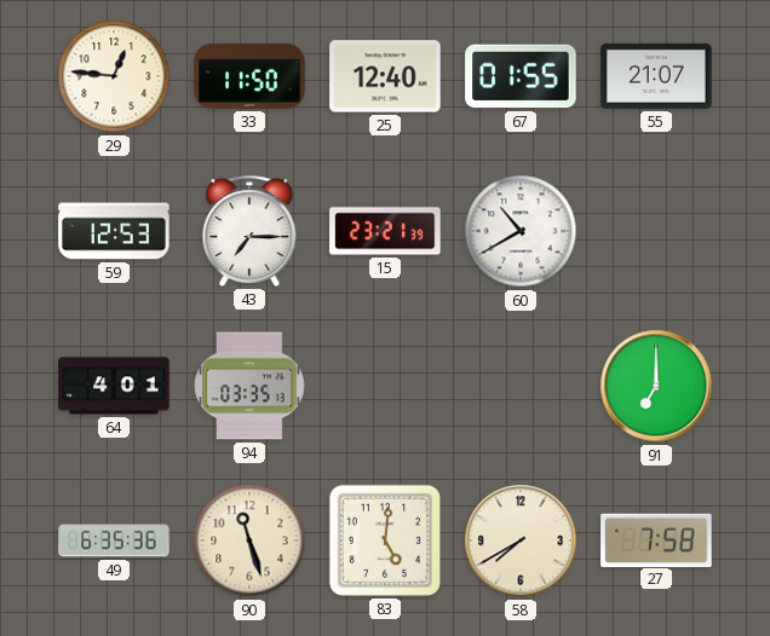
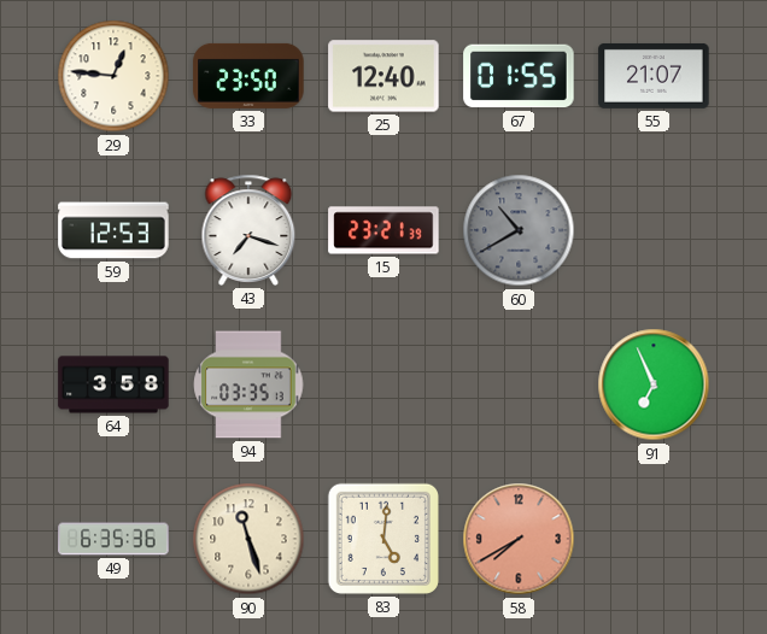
33: 11:50 -> 23:50 (248, 76)
43: 7:15 -> 7:18 (248, 230)
60 dial: white -> grey (519, 230)
64: 4:01 -> 3:58 (113, 384)
91: 7:00 -> 6:56 (654, 384)
58 dial: cream -> salmon (519, 539)
27: 7:58 -> none (656, 539)
